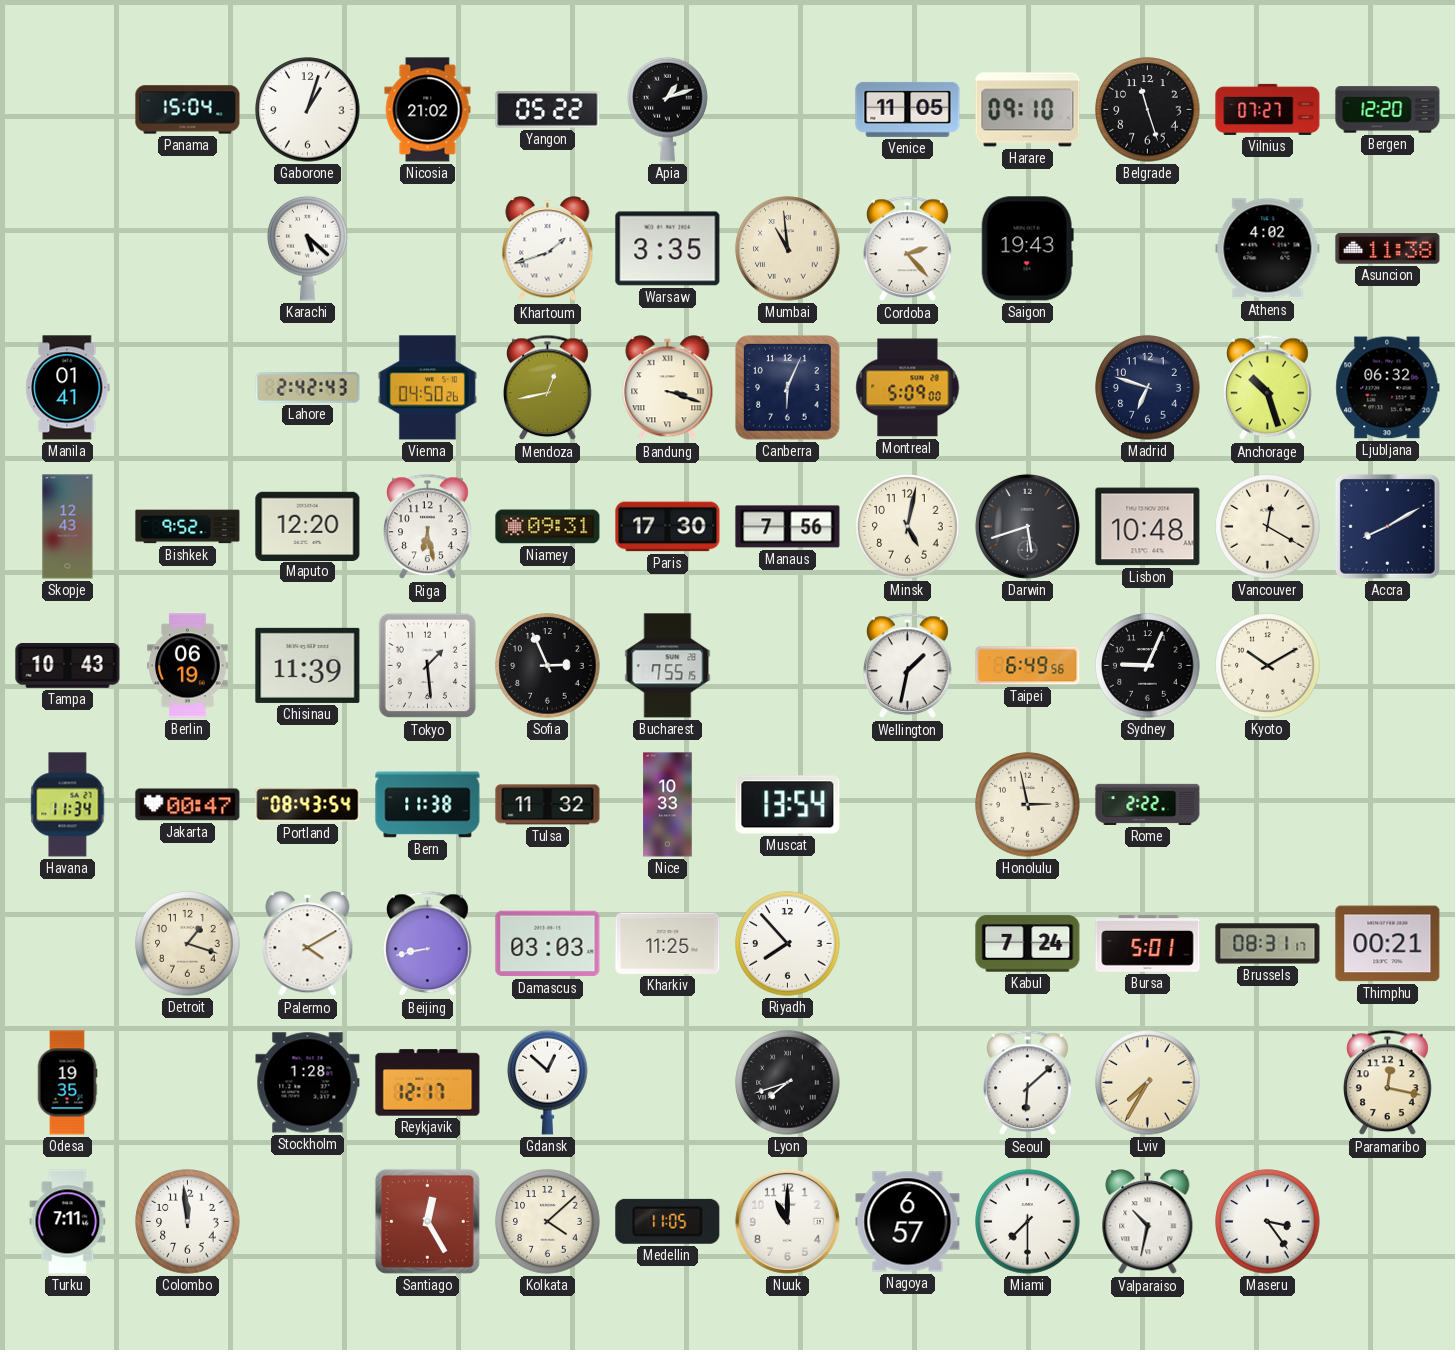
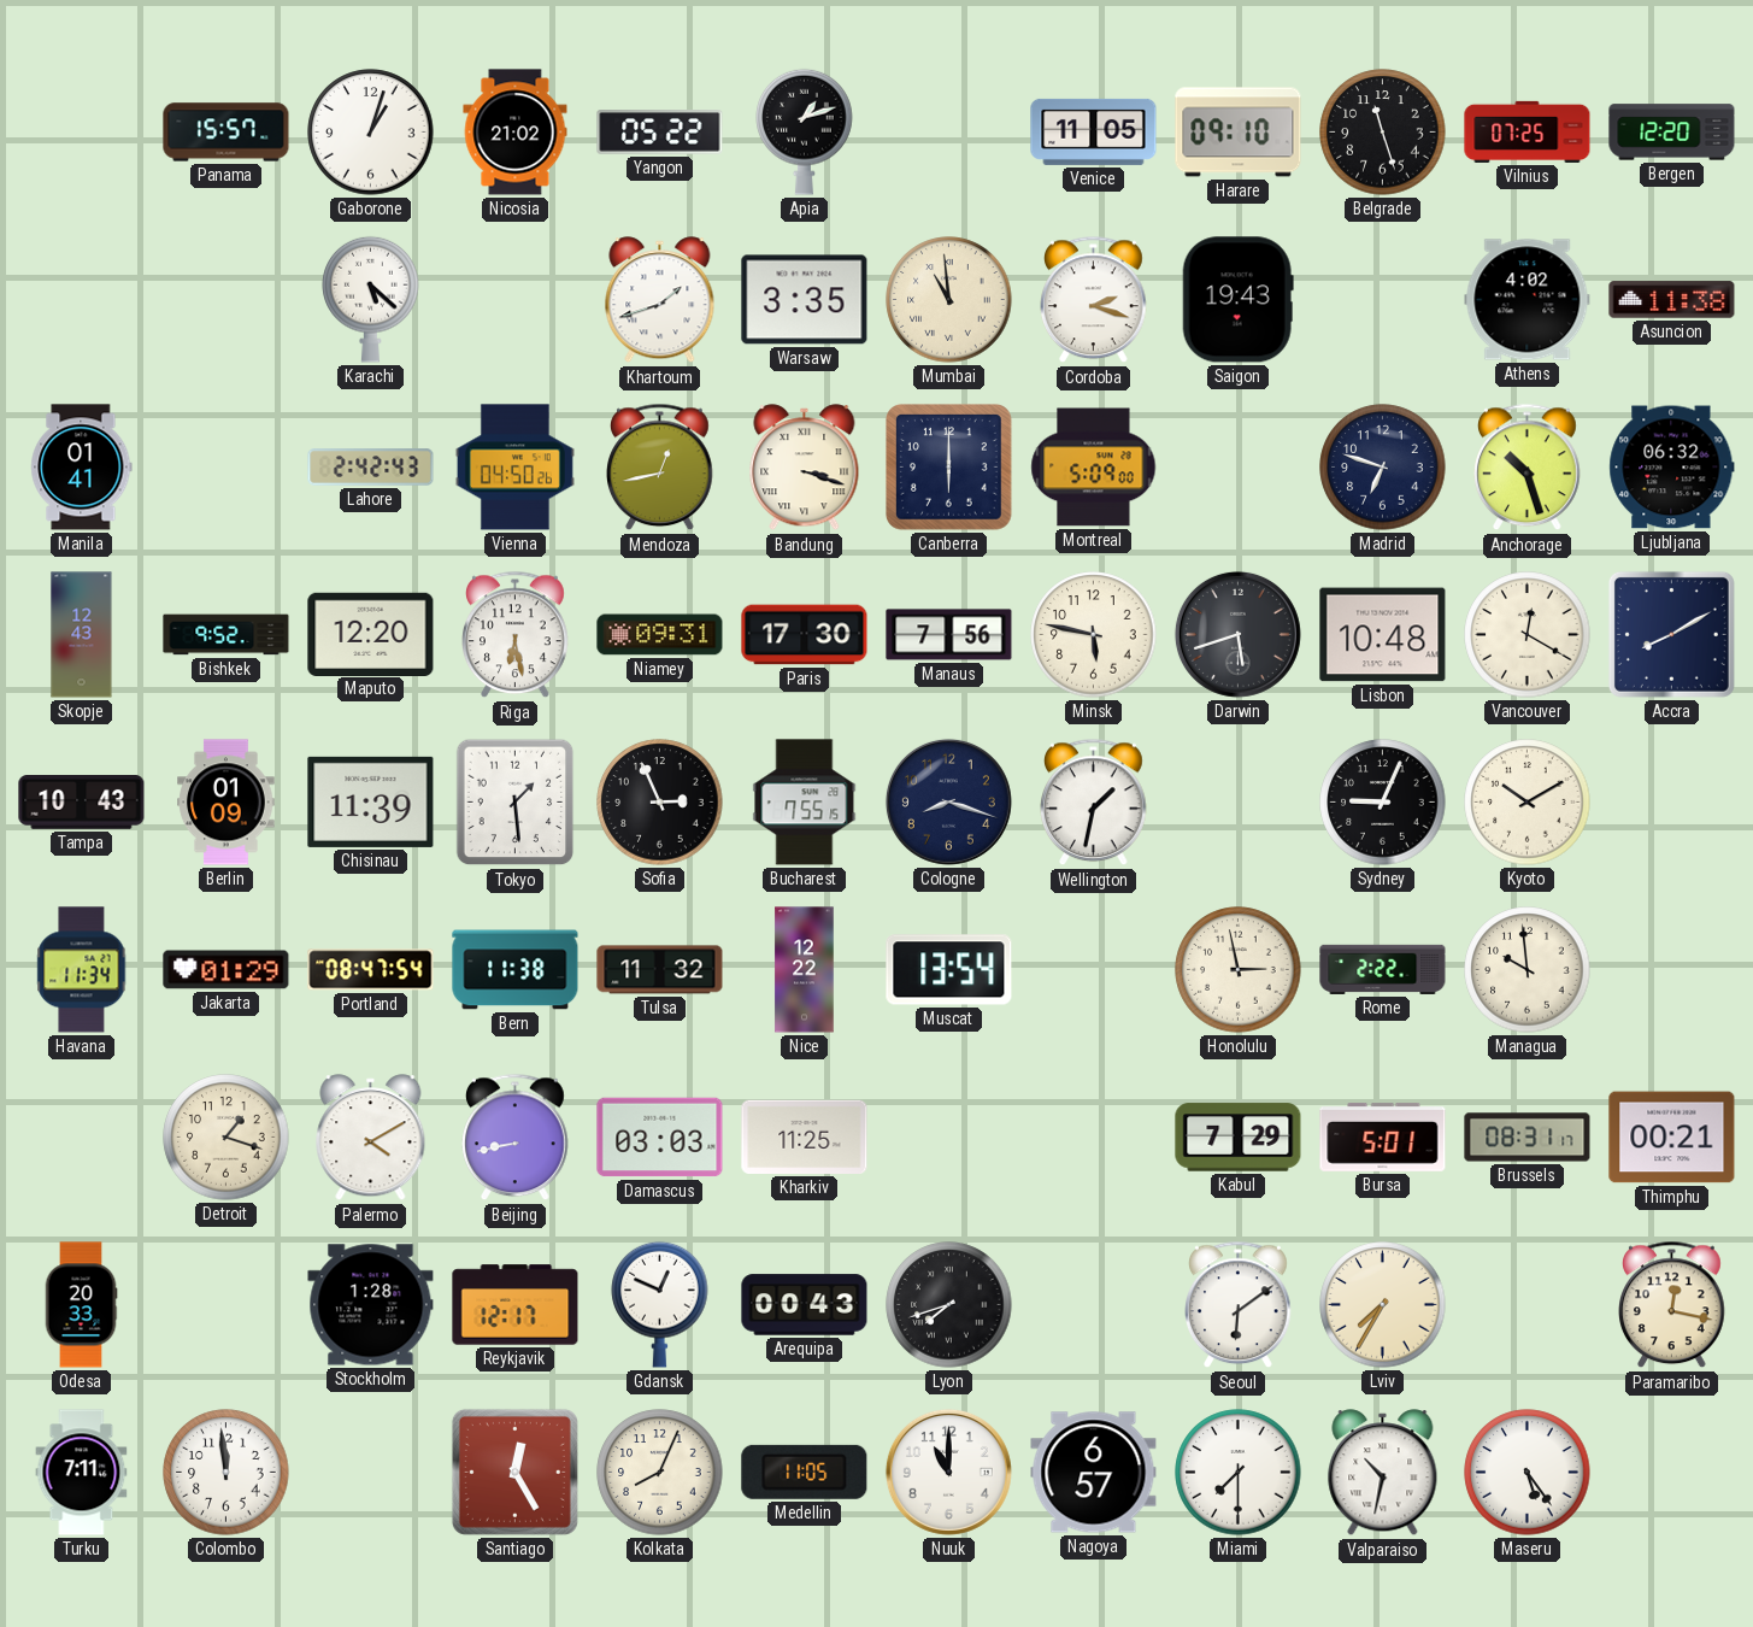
Panama: 15:04 -> 15:57 (227, 133)
Vilnius: 07:27 -> 07:25 (1528, 131)
Cordoba: 2:23 -> 2:18 (1094, 300)
Canberra: 6:04 -> 6:00 (949, 468)
Minsk: 5:02 -> 5:47 (1094, 635)
Berlin: 06:19 -> 01:09 (227, 803)
Cologne: none -> 8:18 (948, 801)
Taipei: 6:49 -> none (1028, 666)
Jakarta: 00:47 -> 01:29 (227, 970)
Portland: 08:43 -> 08:47 (371, 970)
Nice: 10:33 -> 12:22 (805, 970)
Managua: none -> 9:59 (1528, 970)
Riyadh: 7:53 -> none (788, 944)
Kabul: 7:24 -> 7:29 (1239, 1138)
Odesa: 19:35 -> 20:33 (81, 1305)
Gdansk: 12:52 -> 12:49 (660, 1304)
Arequipa: none -> 00:43 (805, 1305)
Seoul: 6:08 -> 6:09 (1239, 1305)
Kolkata: 4:08 -> 8:04 (660, 1473)
Maseru: 3:24 -> 5:24 (1528, 1473)
